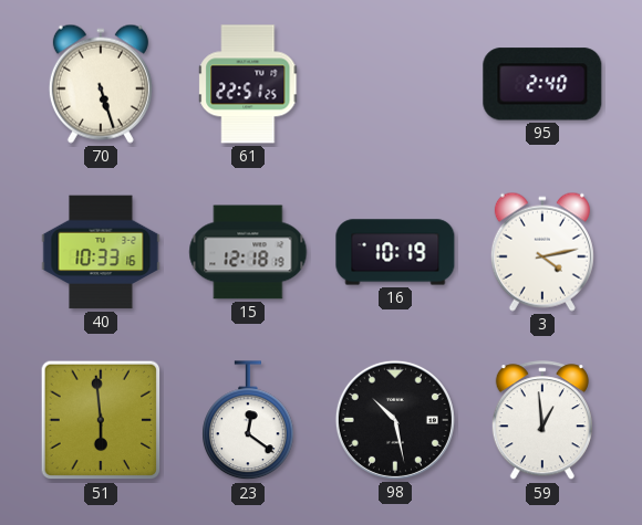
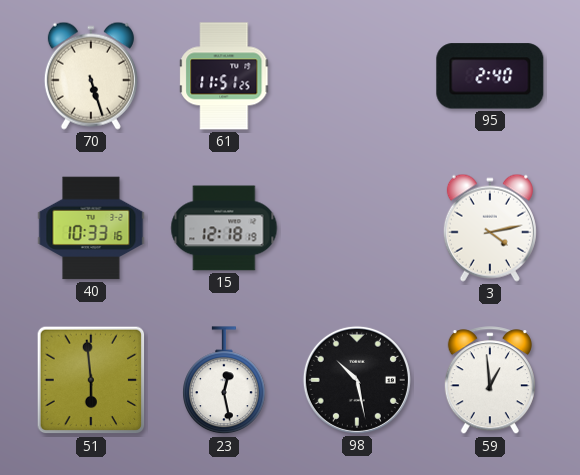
61: 22:51 -> 11:51 (225, 76)
16: 10:19 -> none (395, 252)
23: 12:21 -> 12:28 (224, 381)
